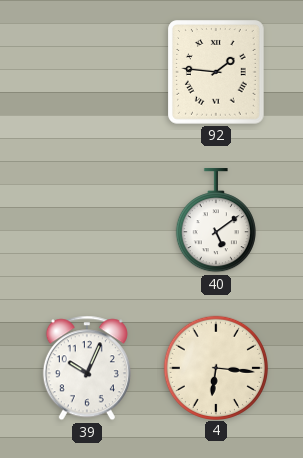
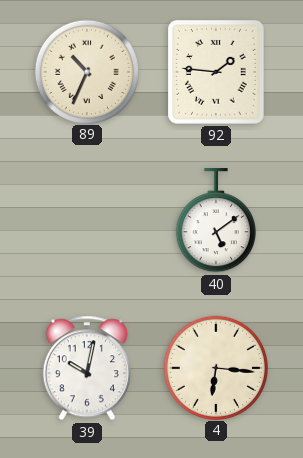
89: none -> 10:34 (86, 71)
39: 10:04 -> 10:02 (87, 368)
